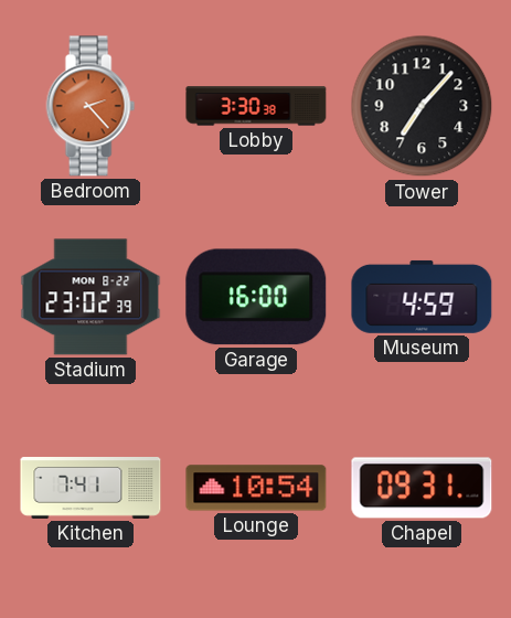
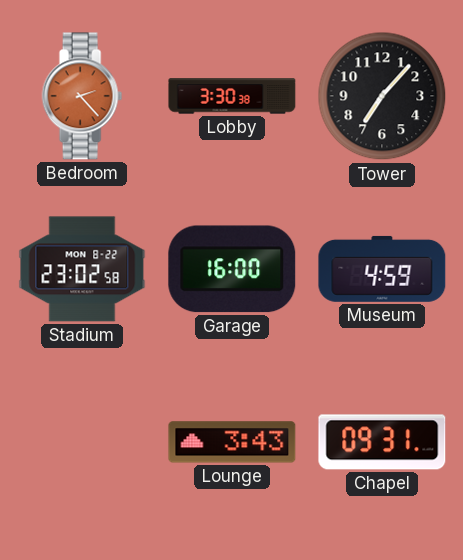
Stadium: 23:02:39 -> 23:02:58 (82, 269)
Kitchen: 7:41 -> none (91, 489)
Lounge: 10:54 -> 3:43 (232, 442)
